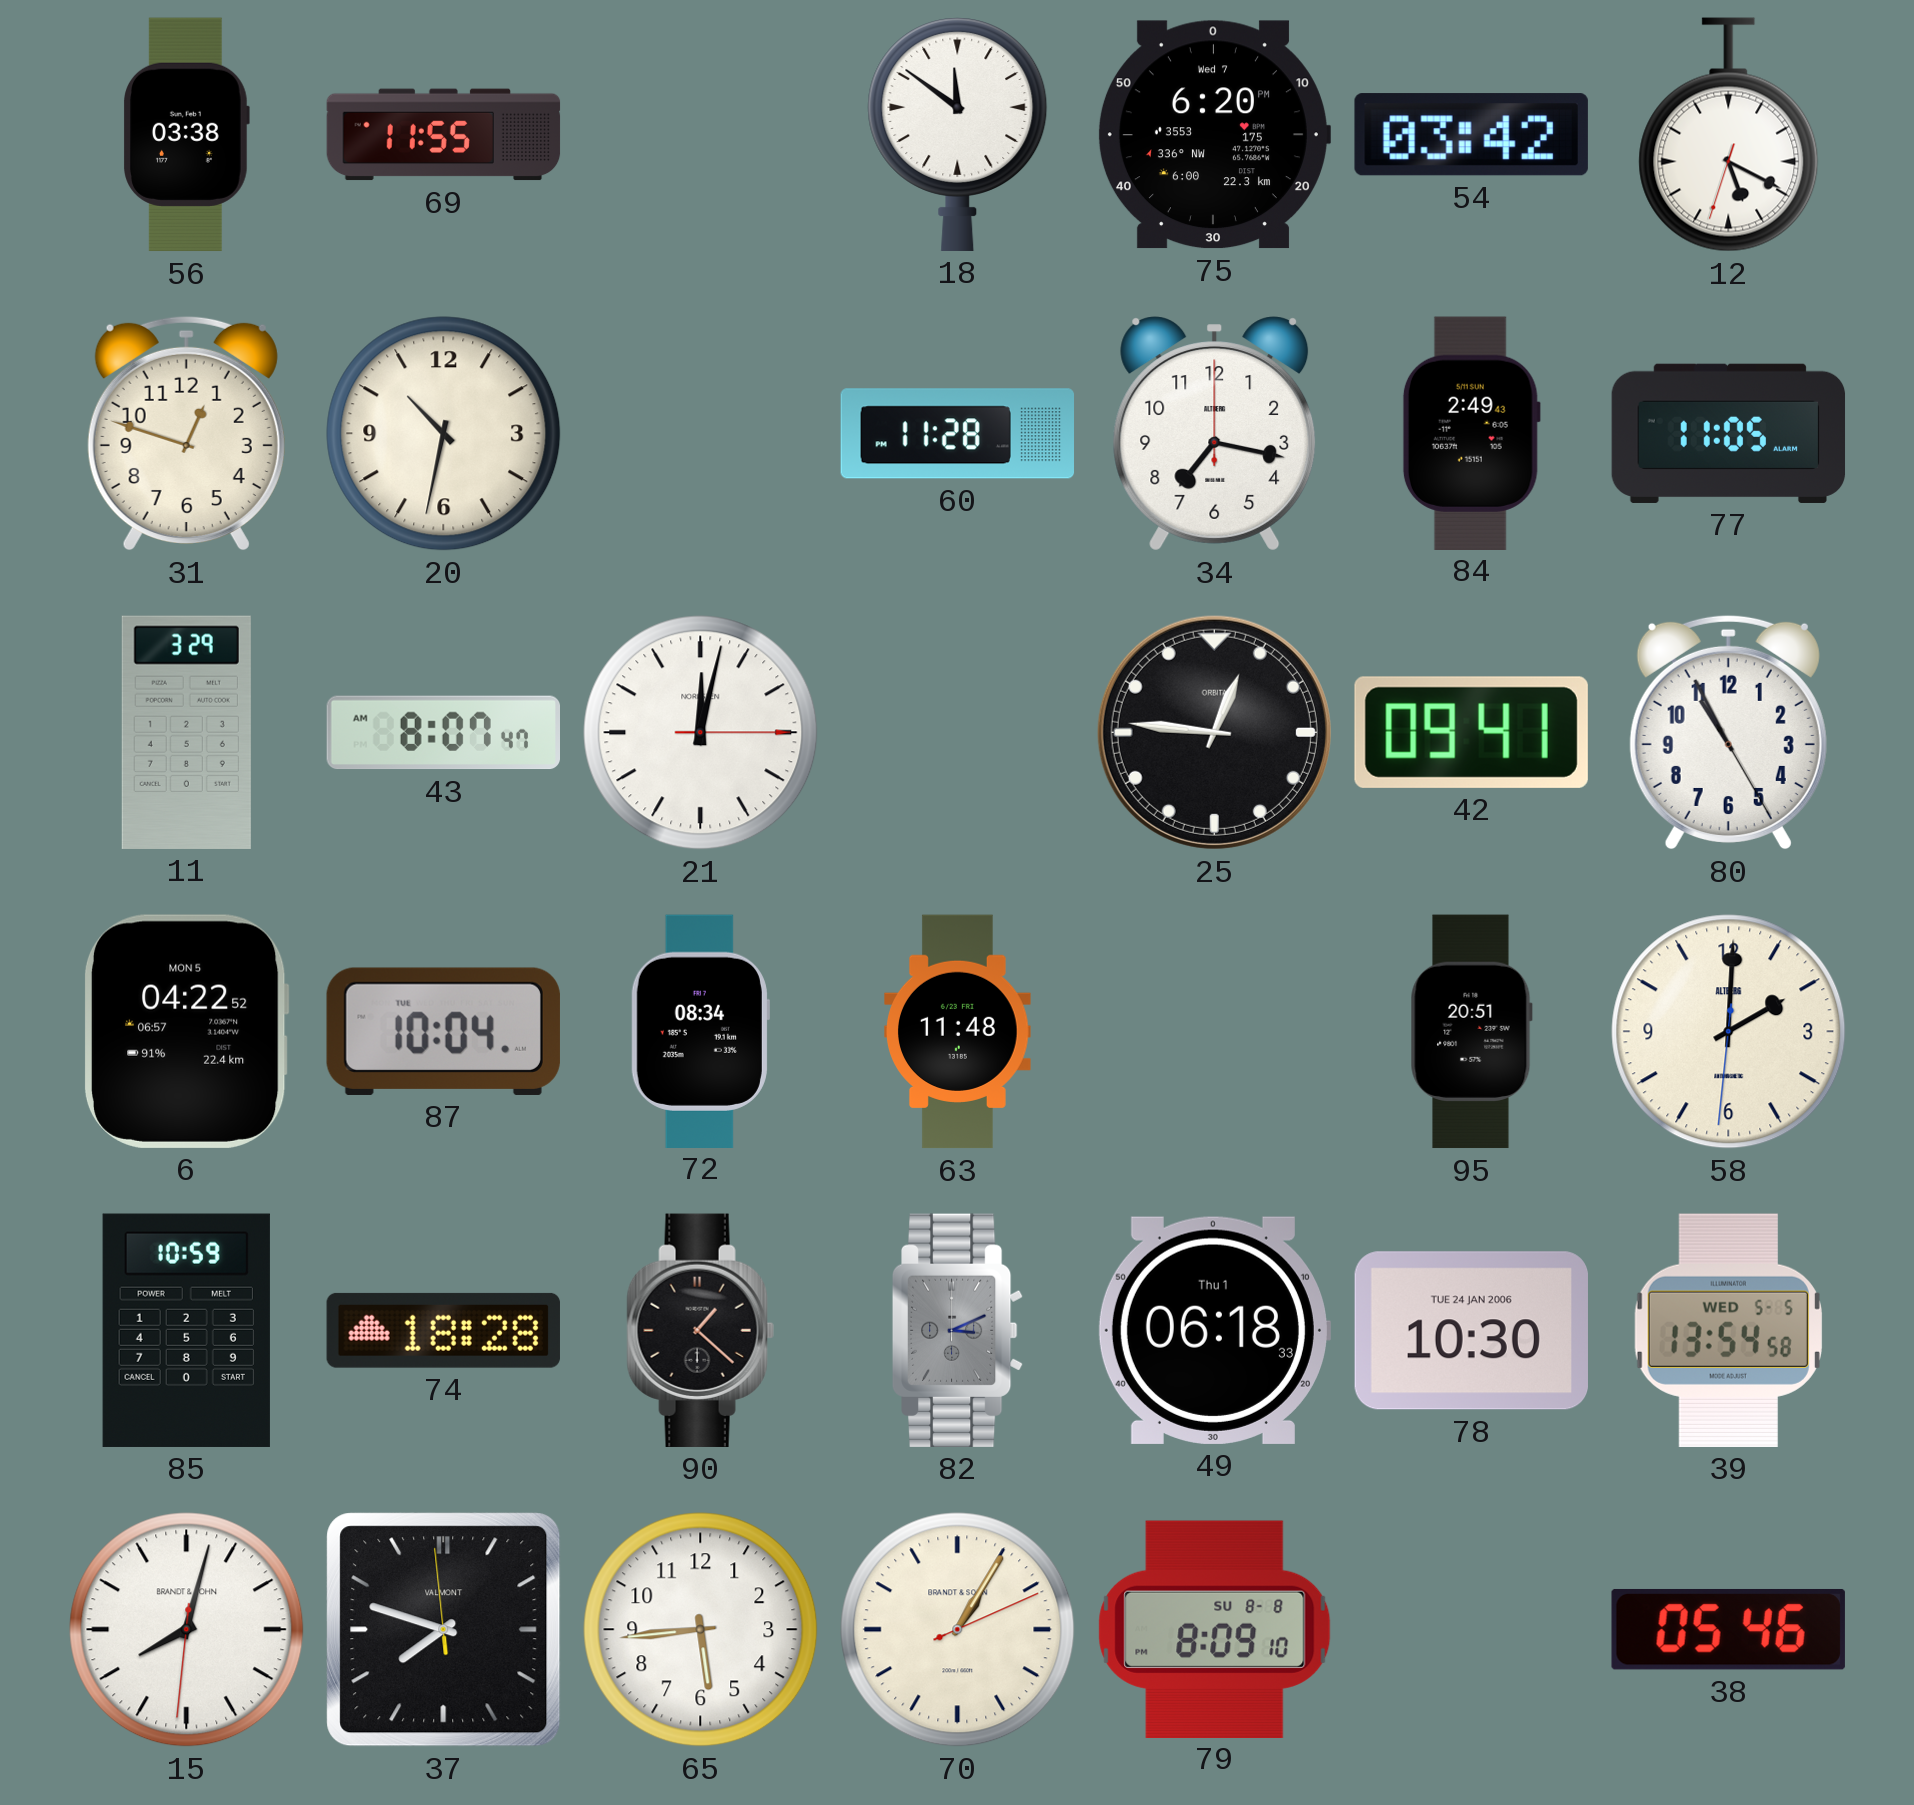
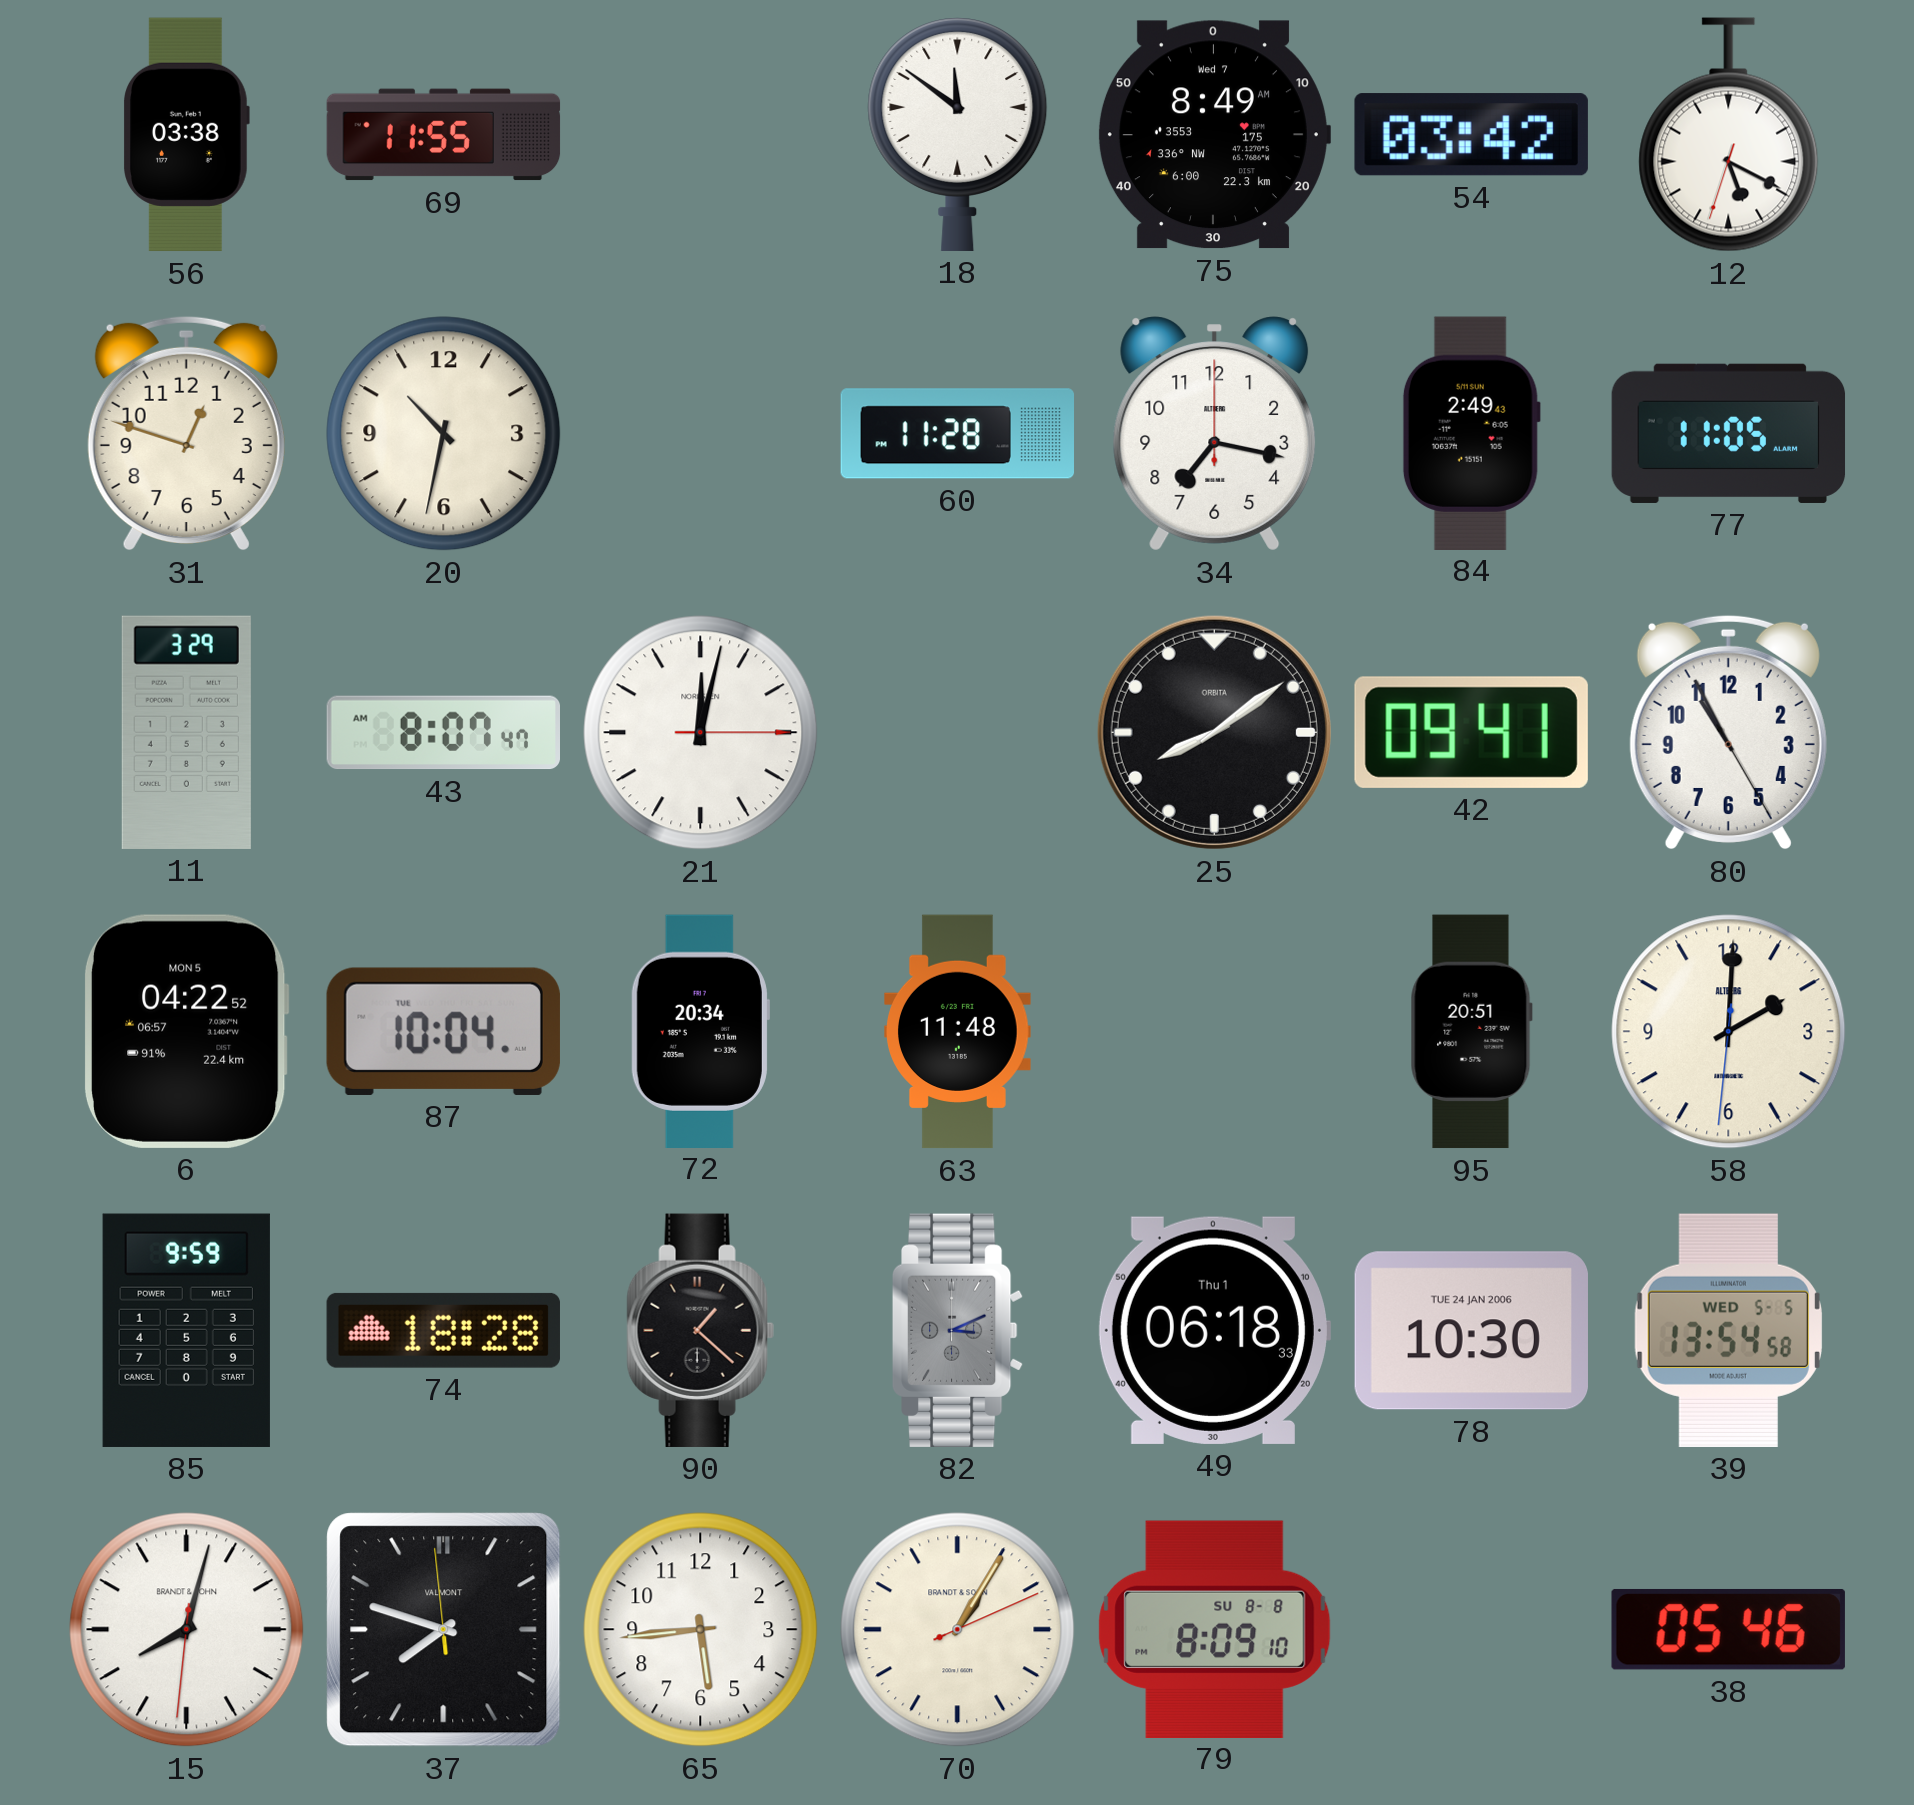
75: 6:20 -> 8:49 (1214, 135)
25: 12:46 -> 8:09 (1214, 732)
72: 08:34 -> 20:34 (700, 1031)
85: 10:59 -> 9:59 (186, 1330)
